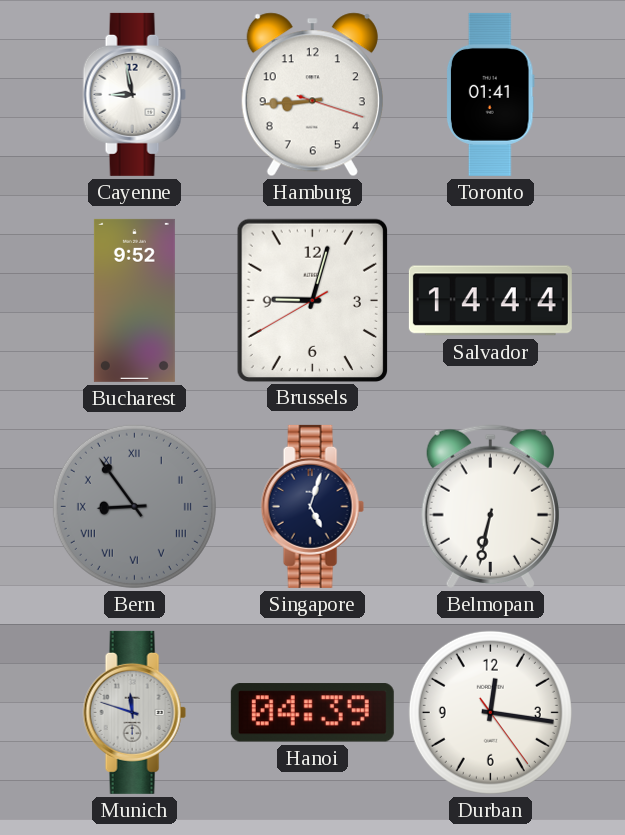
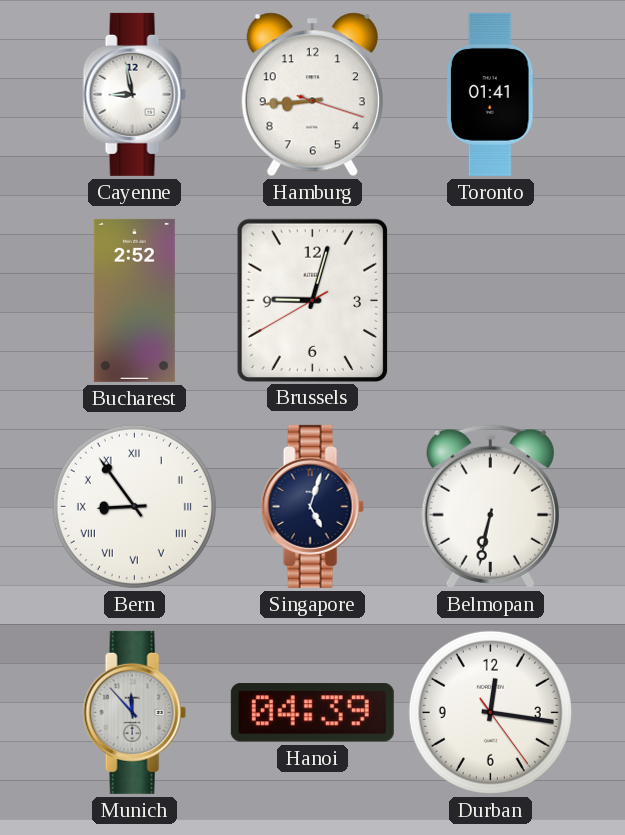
Bucharest: 9:52 -> 2:52 (134, 300)
Salvador: 14:44 -> none (490, 301)
Bern dial: grey -> white (134, 506)
Munich: 11:48 -> 11:53 (134, 712)
